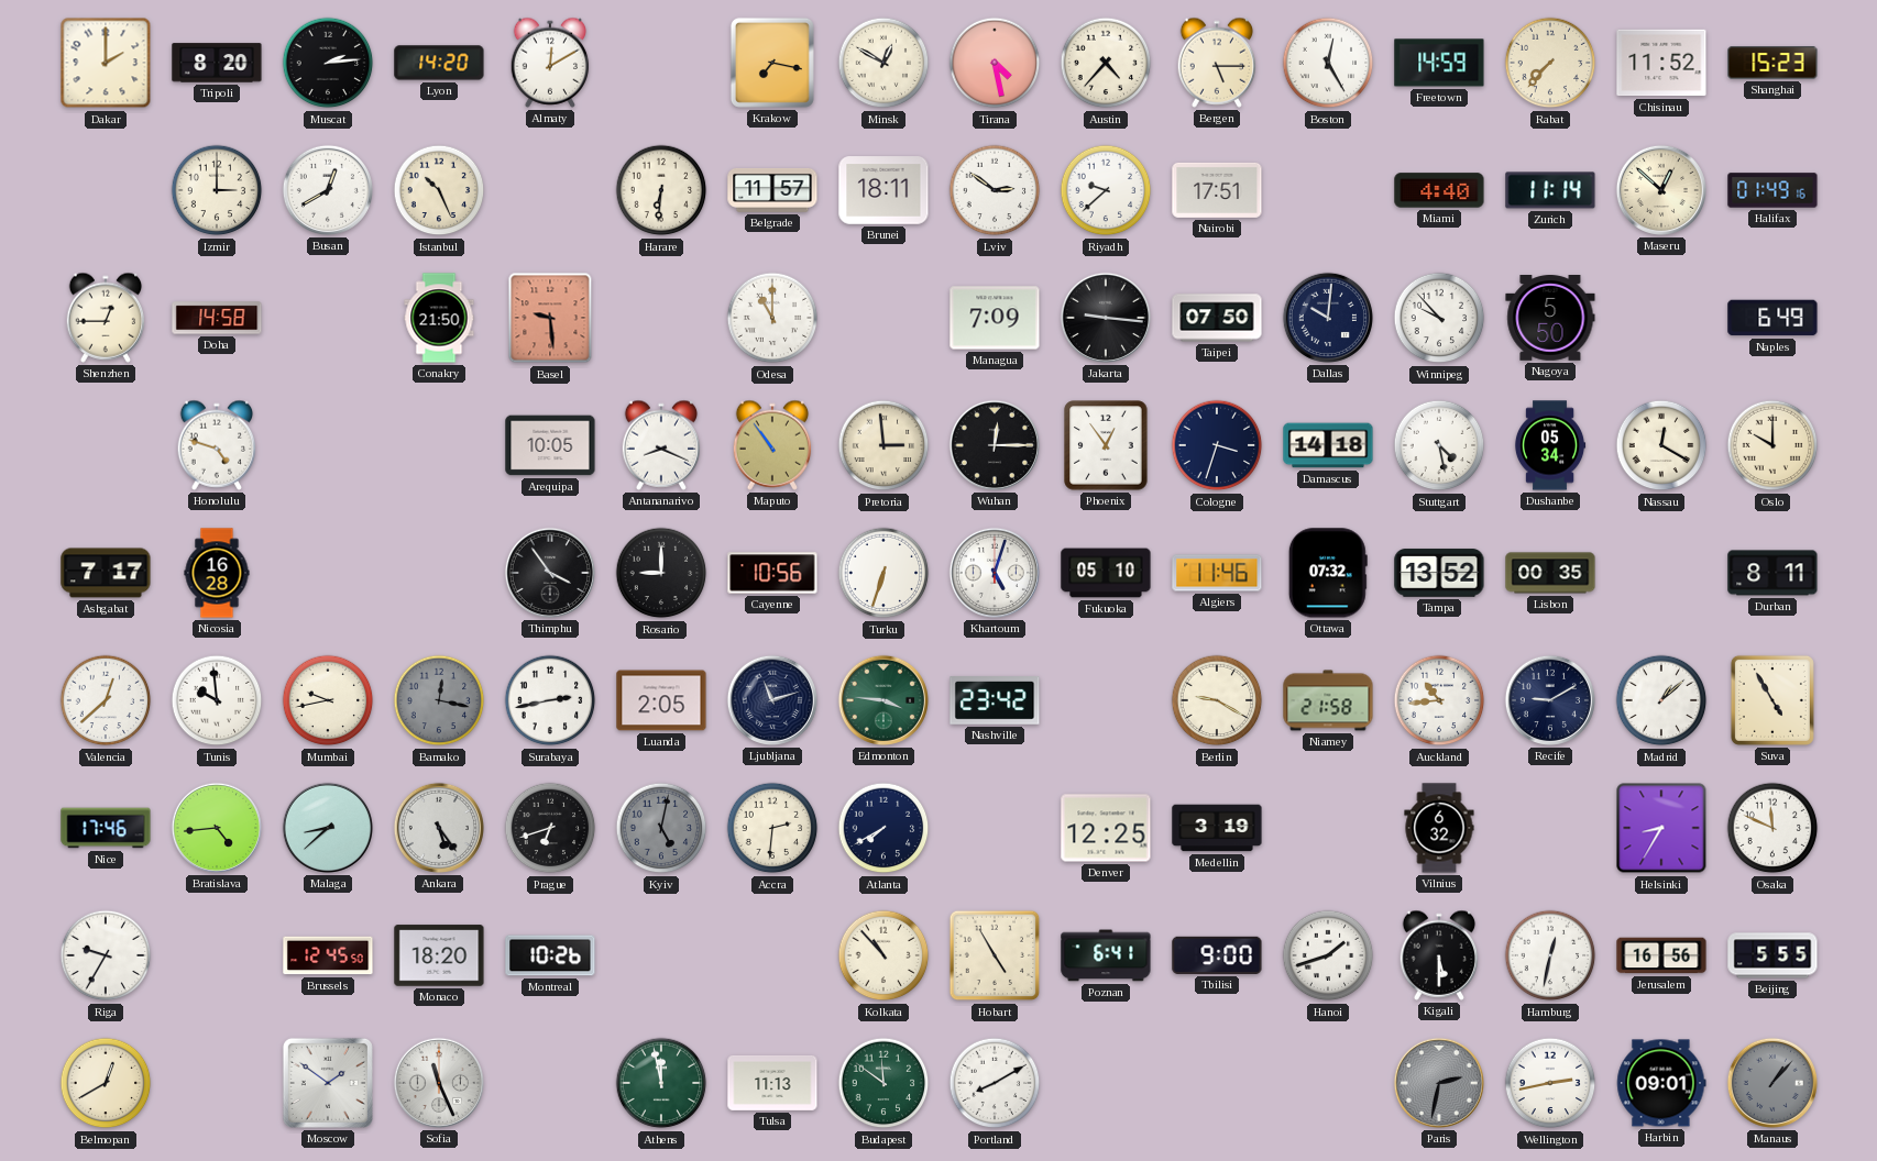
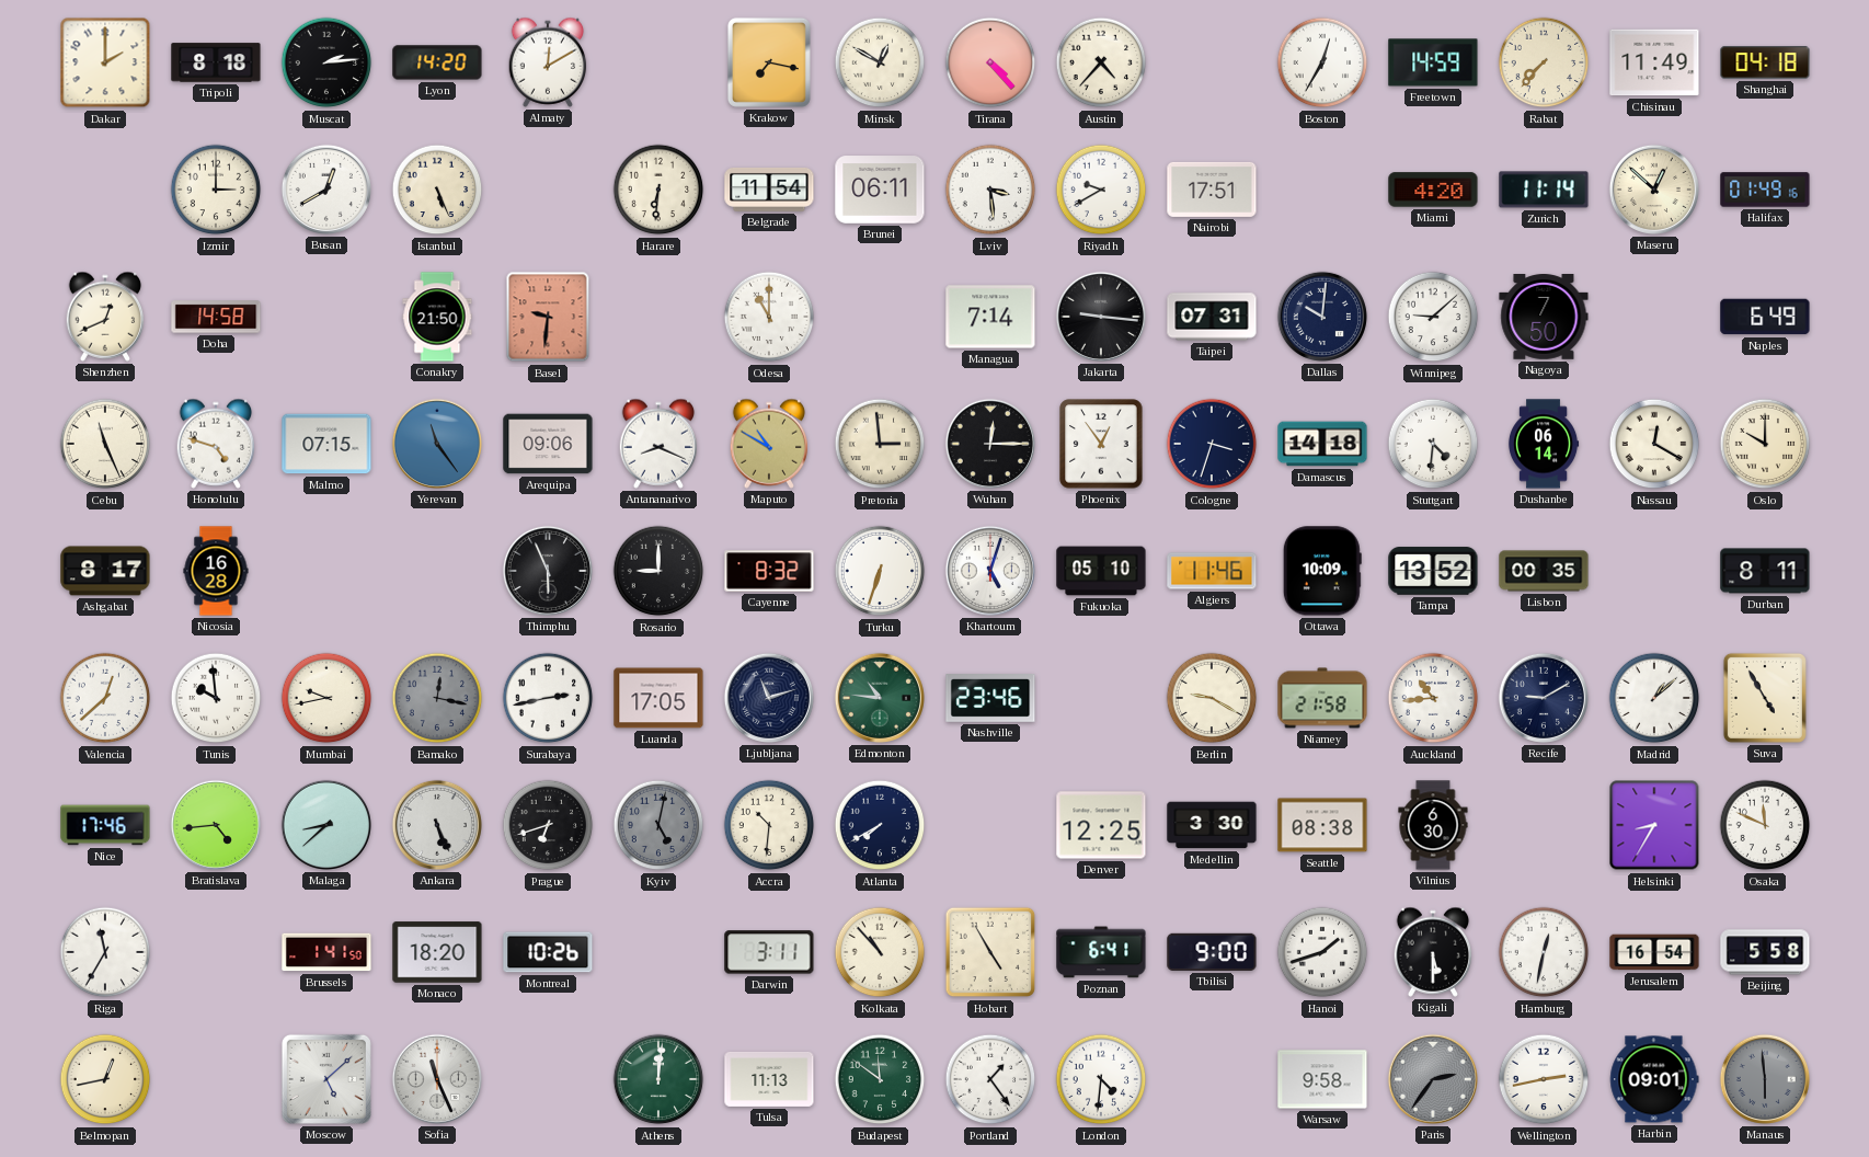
Tripoli: 8:20 -> 8:18 (216, 62)
Tirana: 4:28 -> 4:23 (990, 62)
Bergen: 5:15 -> none (1217, 63)
Boston: 12:25 -> 12:35 (1322, 62)
Chisinau: 11:52 -> 11:49 (1654, 62)
Shanghai: 15:23 -> 04:18 (1765, 62)
Istanbul: 10:26 -> 5:26 (437, 190)
Belgrade: 11:57 -> 11:54 (769, 190)
Brunei: 18:11 -> 06:11 (880, 190)
Lviv: 2:51 -> 3:29 (990, 190)
Riyadh: 9:38 -> 9:40 (1101, 190)
Miami: 4:40 -> 4:20 (1433, 190)
Shenzhen: 12:45 -> 12:41 (105, 317)
Basel: 9:29 -> 9:31 (548, 317)
Managua: 7:09 -> 7:14 (990, 317)
Taipei: 07:50 -> 07:31 (1212, 317)
Winnipeg: 9:53 -> 9:08 (1433, 317)
Nagoya: 5:50 -> 7:50 (1544, 318)
Cebu: none -> 11:26 (105, 444)
Malmo: none -> 07:15 (326, 444)
Yerevan: none -> 11:24 (437, 444)
Arequipa: 10:05 -> 09:06 (548, 444)
Maputo: 10:54 -> 10:50 (769, 444)
Stuttgart: 4:28 -> 4:31 (1433, 444)
Dushanbe: 05:34 -> 06:14 (1544, 444)
Ashgabat: 7:17 -> 8:17 (105, 571)
Thimphu: 3:54 -> 5:56 (548, 571)
Cayenne: 10:56 -> 8:32 (769, 571)
Ottawa: 07:32 -> 10:09 (1322, 571)
Luanda: 2:05 -> 17:05 (658, 698)
Edmonton: 3:46 -> 10:46 (880, 698)
Nashville: 23:42 -> 23:46 (990, 699)
Ankara: 5:24 -> 5:26 (437, 825)
Accra: 2:31 -> 10:31 (769, 825)
Medellin: 3:19 -> 3:30 (1212, 825)
Seattle: none -> 08:38 (1322, 825)
Vilnius: 6:32 -> 6:30 (1433, 825)
Riga: 9:35 -> 11:35 (105, 952)
Brussels: 12:45 -> 1:41 (326, 952)
Darwin: none -> 3:11 (769, 952)
Jerusalem: 16:56 -> 16:54 (1654, 952)
Beijing: 5:55 -> 5:58 (1765, 952)
Belmopan: 12:40 -> 12:43 (105, 1079)
Moscow: 1:51 -> 5:08 (326, 1079)
Athens: 11:58 -> 12:01 (658, 1079)
Portland: 8:10 -> 1:24 (990, 1079)
London: none -> 4:31 (1101, 1079)
Warsaw: none -> 9:58 (1322, 1079)
Paris: 2:32 -> 2:36 (1433, 1079)
Manaus: 1:07 -> 5:59 (1765, 1079)
